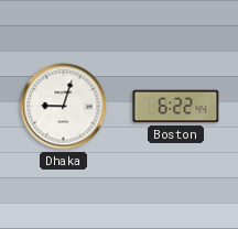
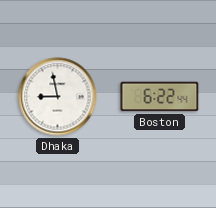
Dhaka: 9:03 -> 8:58 (58, 97)
